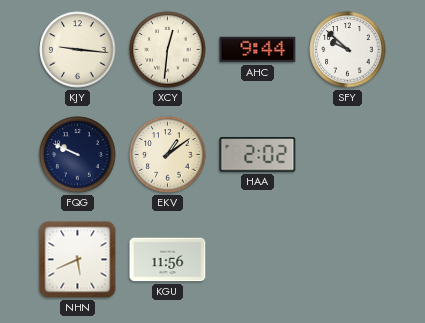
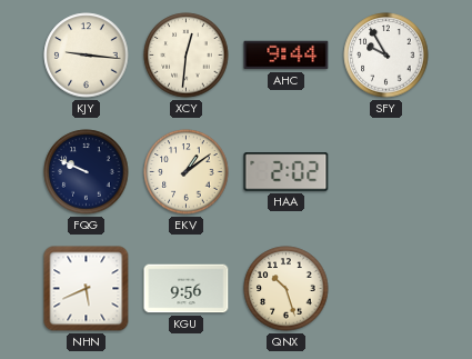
SFY: 9:52 -> 9:55 (386, 56)
KGU: 11:56 -> 9:56 (187, 289)
QNX: none -> 10:27 (287, 289)
